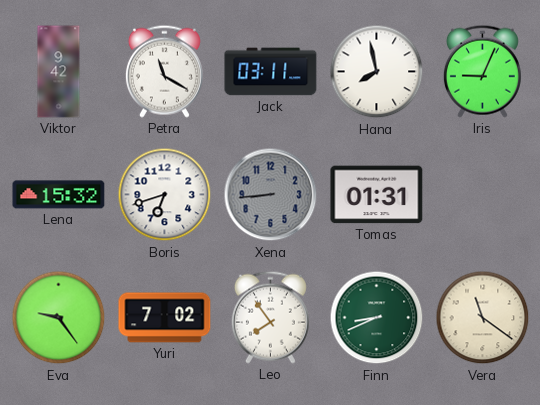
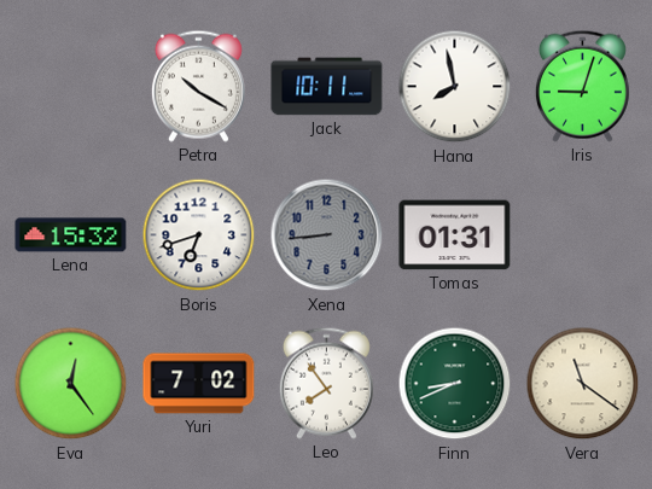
Viktor: 9:42 -> none (59, 72)
Petra: 11:20 -> 10:20 (198, 86)
Jack: 03:11 -> 10:11 (327, 87)
Iris: 9:04 -> 9:03 (582, 86)
Eva: 9:24 -> 12:24 (71, 384)
